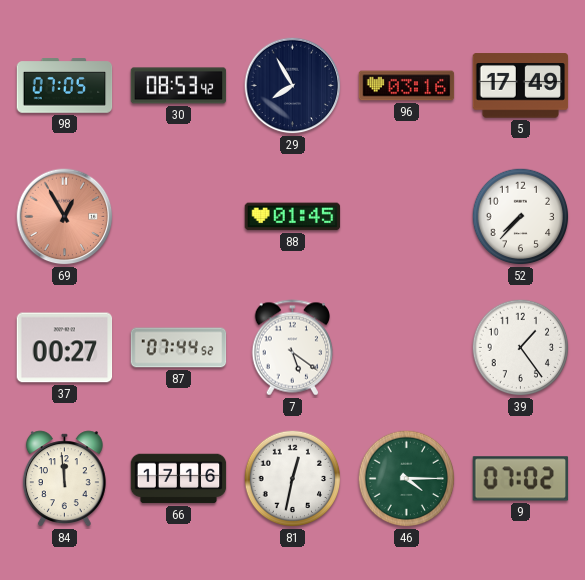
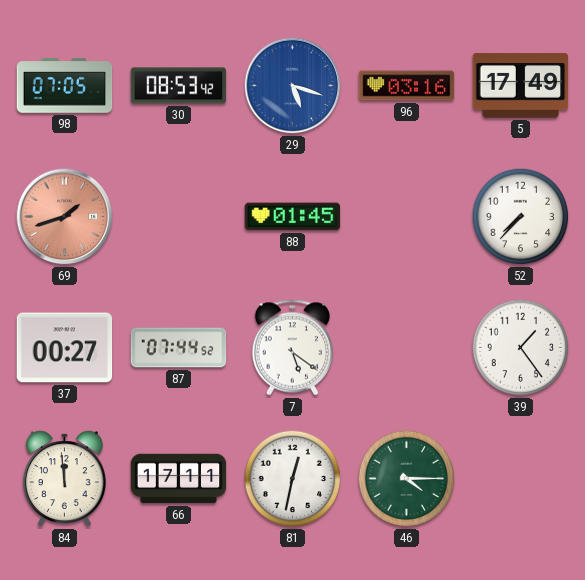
29: 7:55 -> 5:18 (293, 86)
29 dial: navy -> blue (293, 86)
69: 12:55 -> 1:42 (65, 217)
66: 17:16 -> 17:11 (179, 479)
9: 07:02 -> none (521, 479)
